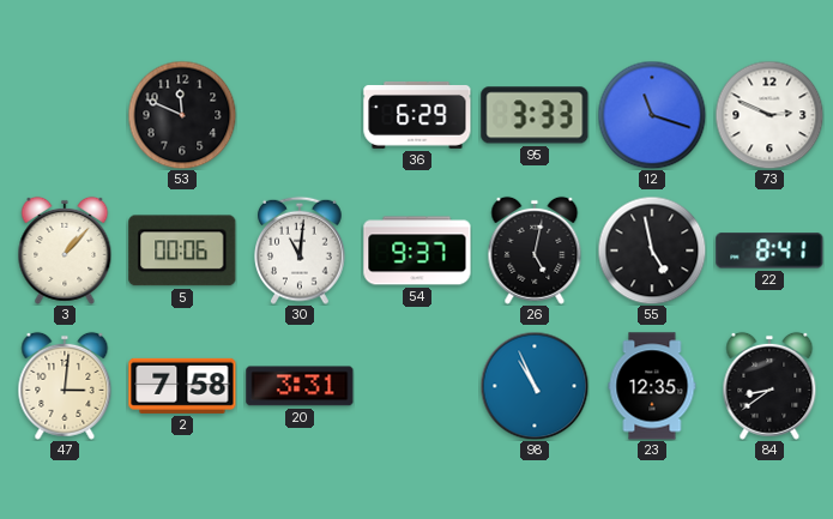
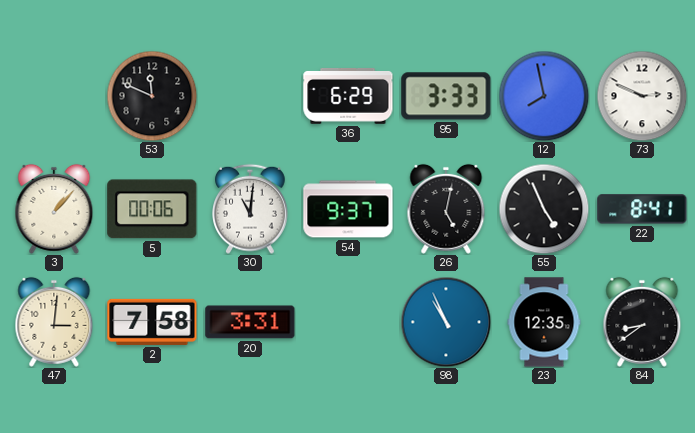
12: 11:18 -> 7:58 (544, 96)
55: 4:58 -> 4:56 (544, 209)
